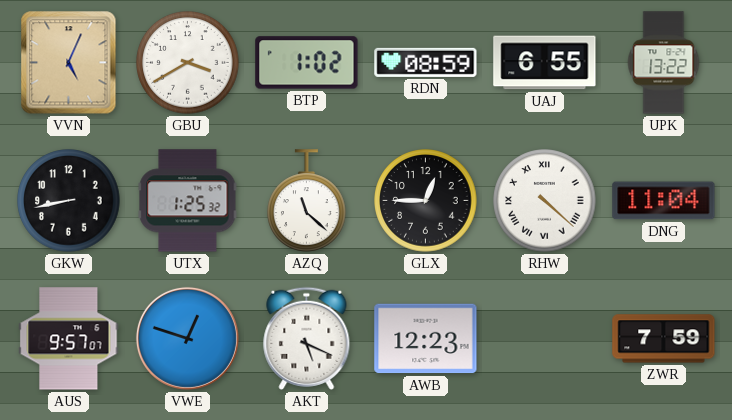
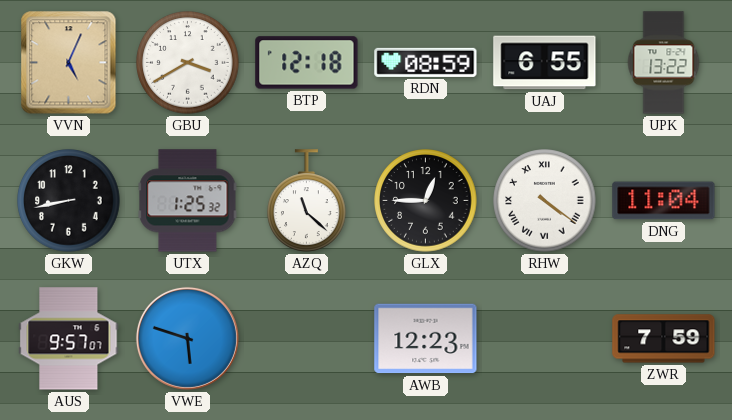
BTP: 1:02 -> 12:18 (307, 63)
RHW: 4:22 -> 4:21 (545, 201)
VWE: 12:48 -> 5:48 (187, 338)
AKT: 5:19 -> none (307, 338)
